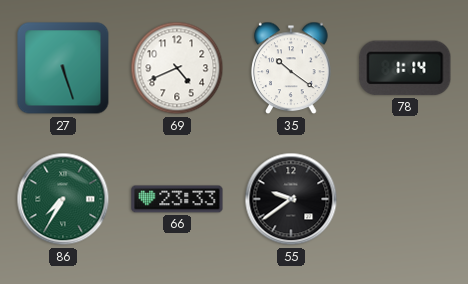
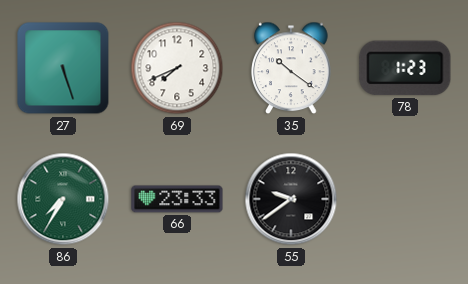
69: 4:41 -> 7:41 (177, 68)
78: 1:14 -> 1:23 (405, 68)
